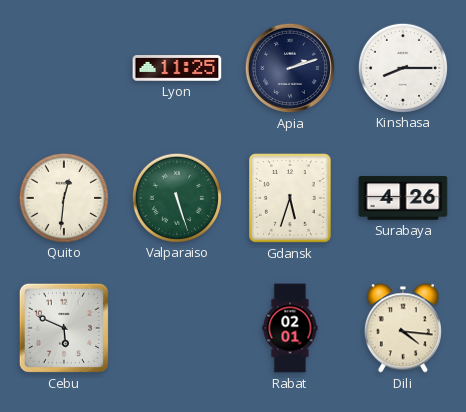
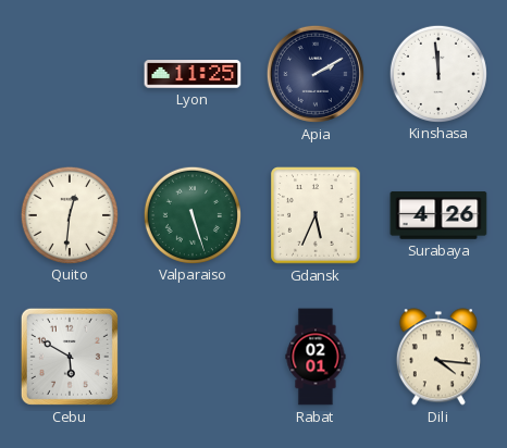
Apia: 2:12 -> 2:10 (316, 74)
Kinshasa: 8:15 -> 11:59 (437, 73)
Gdansk: 5:33 -> 5:34 (316, 215)
Cebu: 5:49 -> 5:50 (70, 357)
